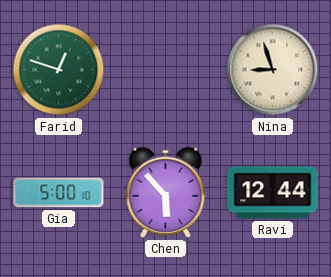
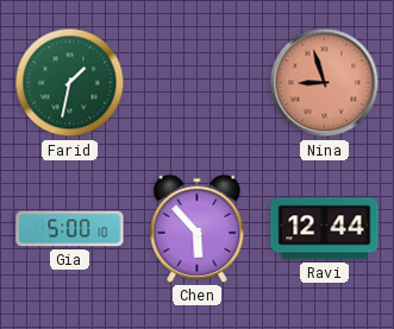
Farid: 12:48 -> 1:32 (70, 83)
Nina dial: cream -> salmon (325, 83)
